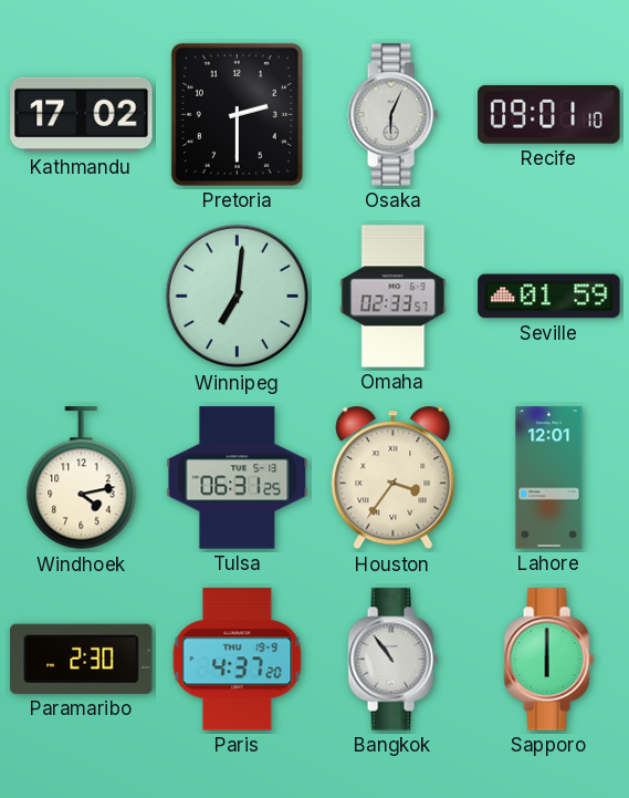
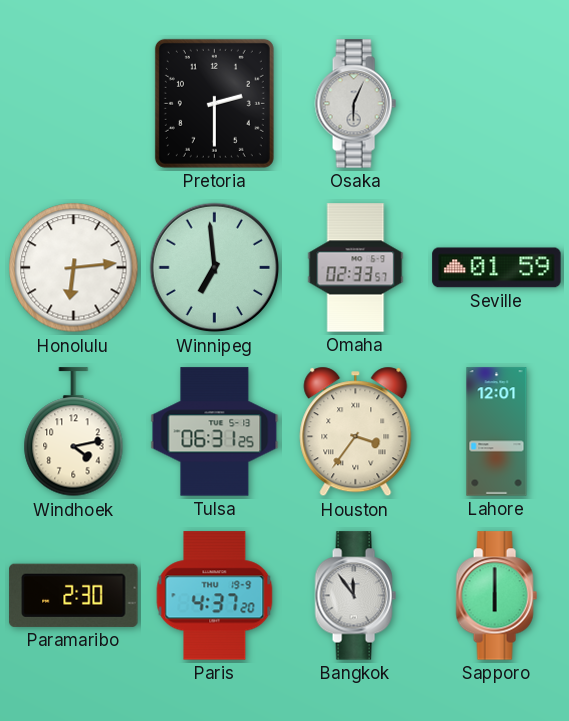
Kathmandu: 17:02 -> none (82, 115)
Recife: 09:01 -> none (549, 114)
Honolulu: none -> 6:14 (74, 268)
Winnipeg: 7:01 -> 6:59 (215, 268)
Bangkok: 10:54 -> 11:54 (355, 596)
